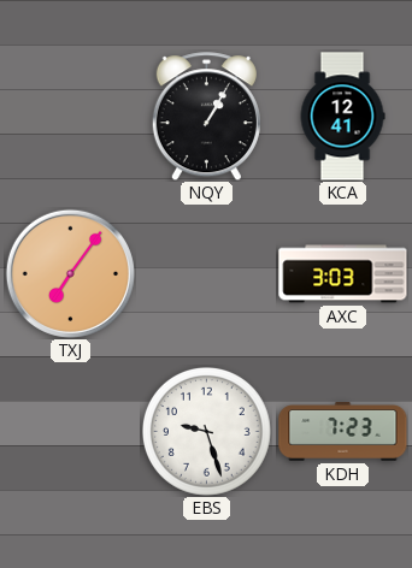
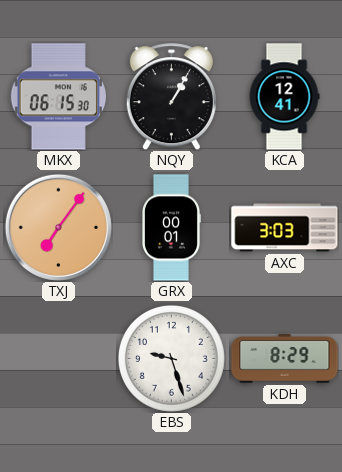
MKX: none -> 06:15 (58, 97)
GRX: none -> 00:01 (171, 228)
KDH: 7:23 -> 8:29 (285, 359)
